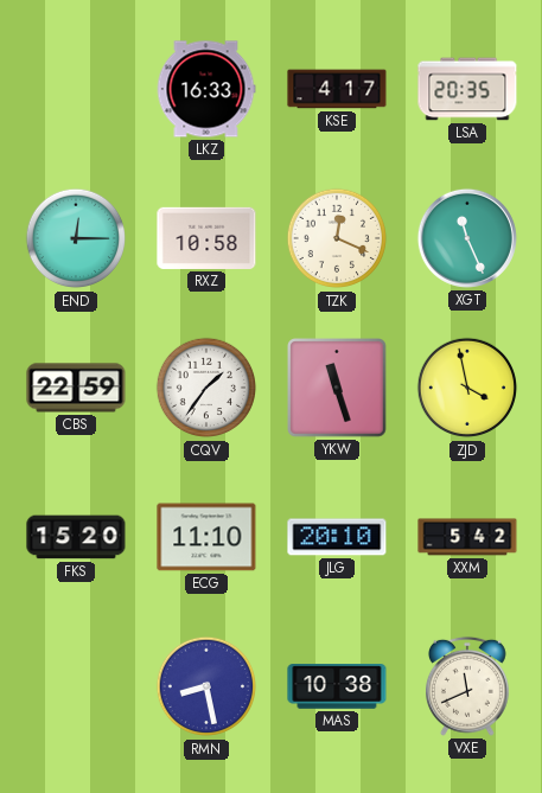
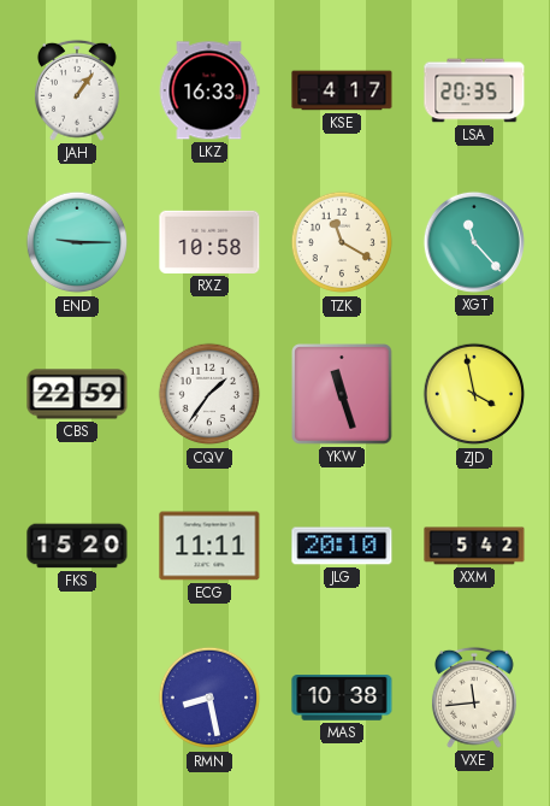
JAH: none -> 1:06 (77, 90)
END: 12:15 -> 9:15 (77, 242)
TZK: 12:19 -> 11:20 (342, 242)
XGT: 11:26 -> 11:23 (474, 242)
ECG: 11:10 -> 11:11 (209, 546)
VXE: 11:41 -> 11:44 (474, 698)
